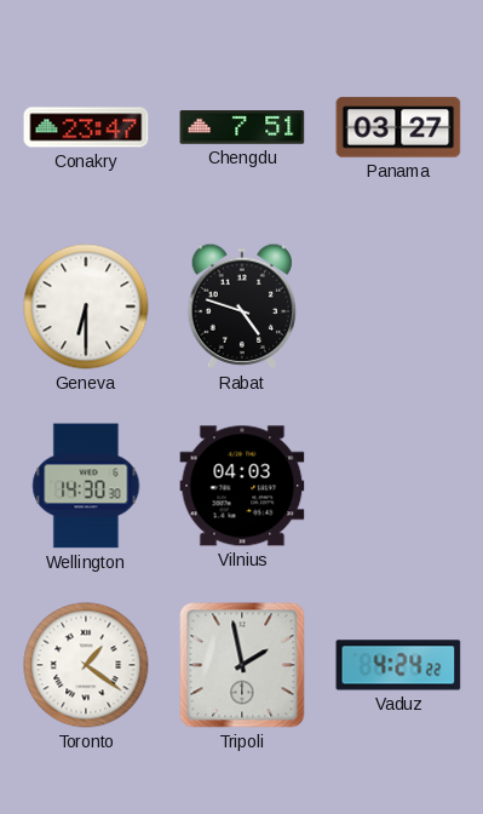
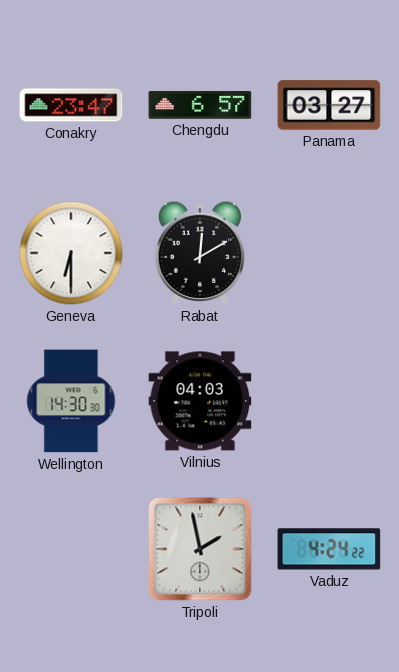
Chengdu: 7:51 -> 6:57 (200, 105)
Rabat: 4:48 -> 12:10 (199, 253)
Toronto: 1:21 -> none (86, 665)
